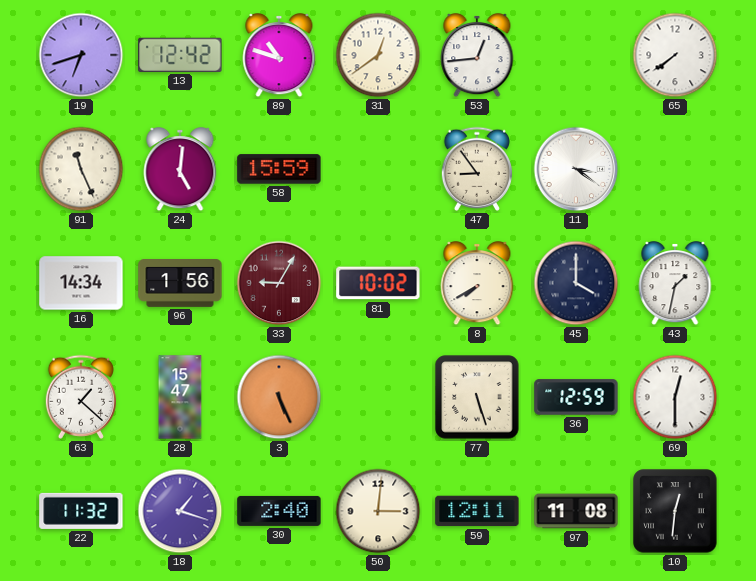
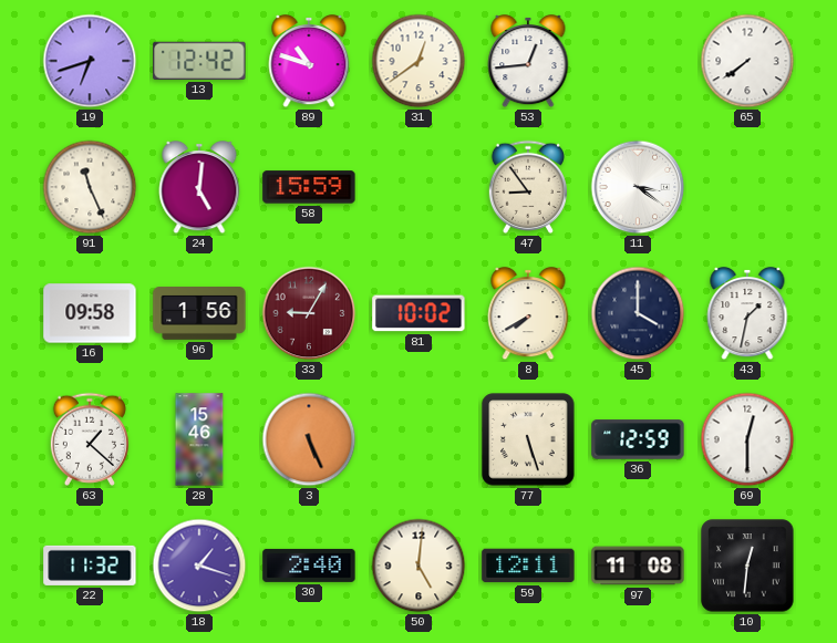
16: 14:34 -> 09:58 (90, 313)
28: 15:47 -> 15:46 (199, 439)
50: 3:01 -> 5:01 (418, 566)
